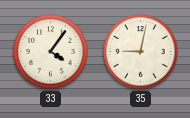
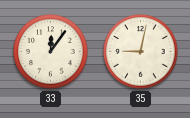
33: 4:06 -> 12:06 (51, 52)
